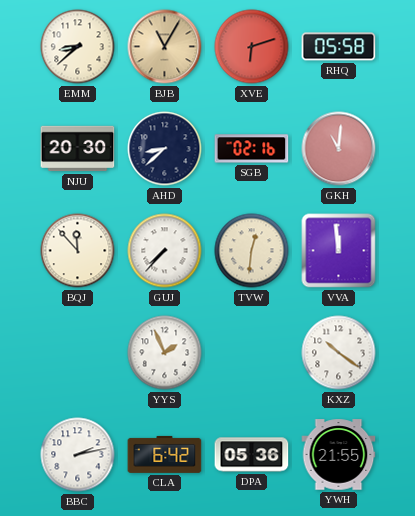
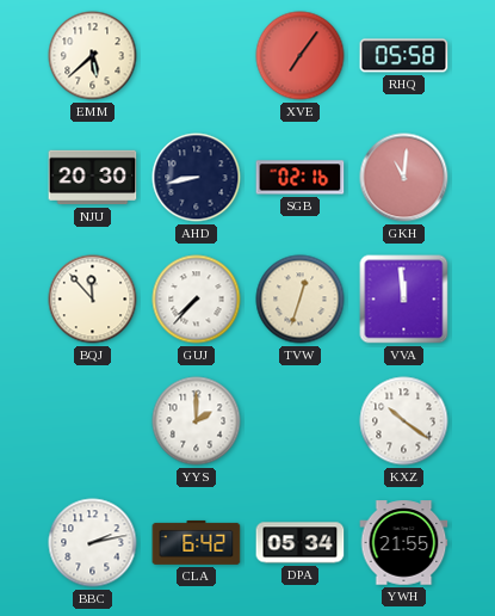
EMM: 8:38 -> 5:38 (93, 56)
BJB: 11:05 -> none (165, 47)
XVE: 6:12 -> 7:06 (301, 56)
AHD: 8:38 -> 8:43 (197, 178)
TVW: 12:31 -> 12:33 (301, 300)
YYS: 1:56 -> 2:00 (197, 421)
DPA: 05:36 -> 05:34 (301, 543)
